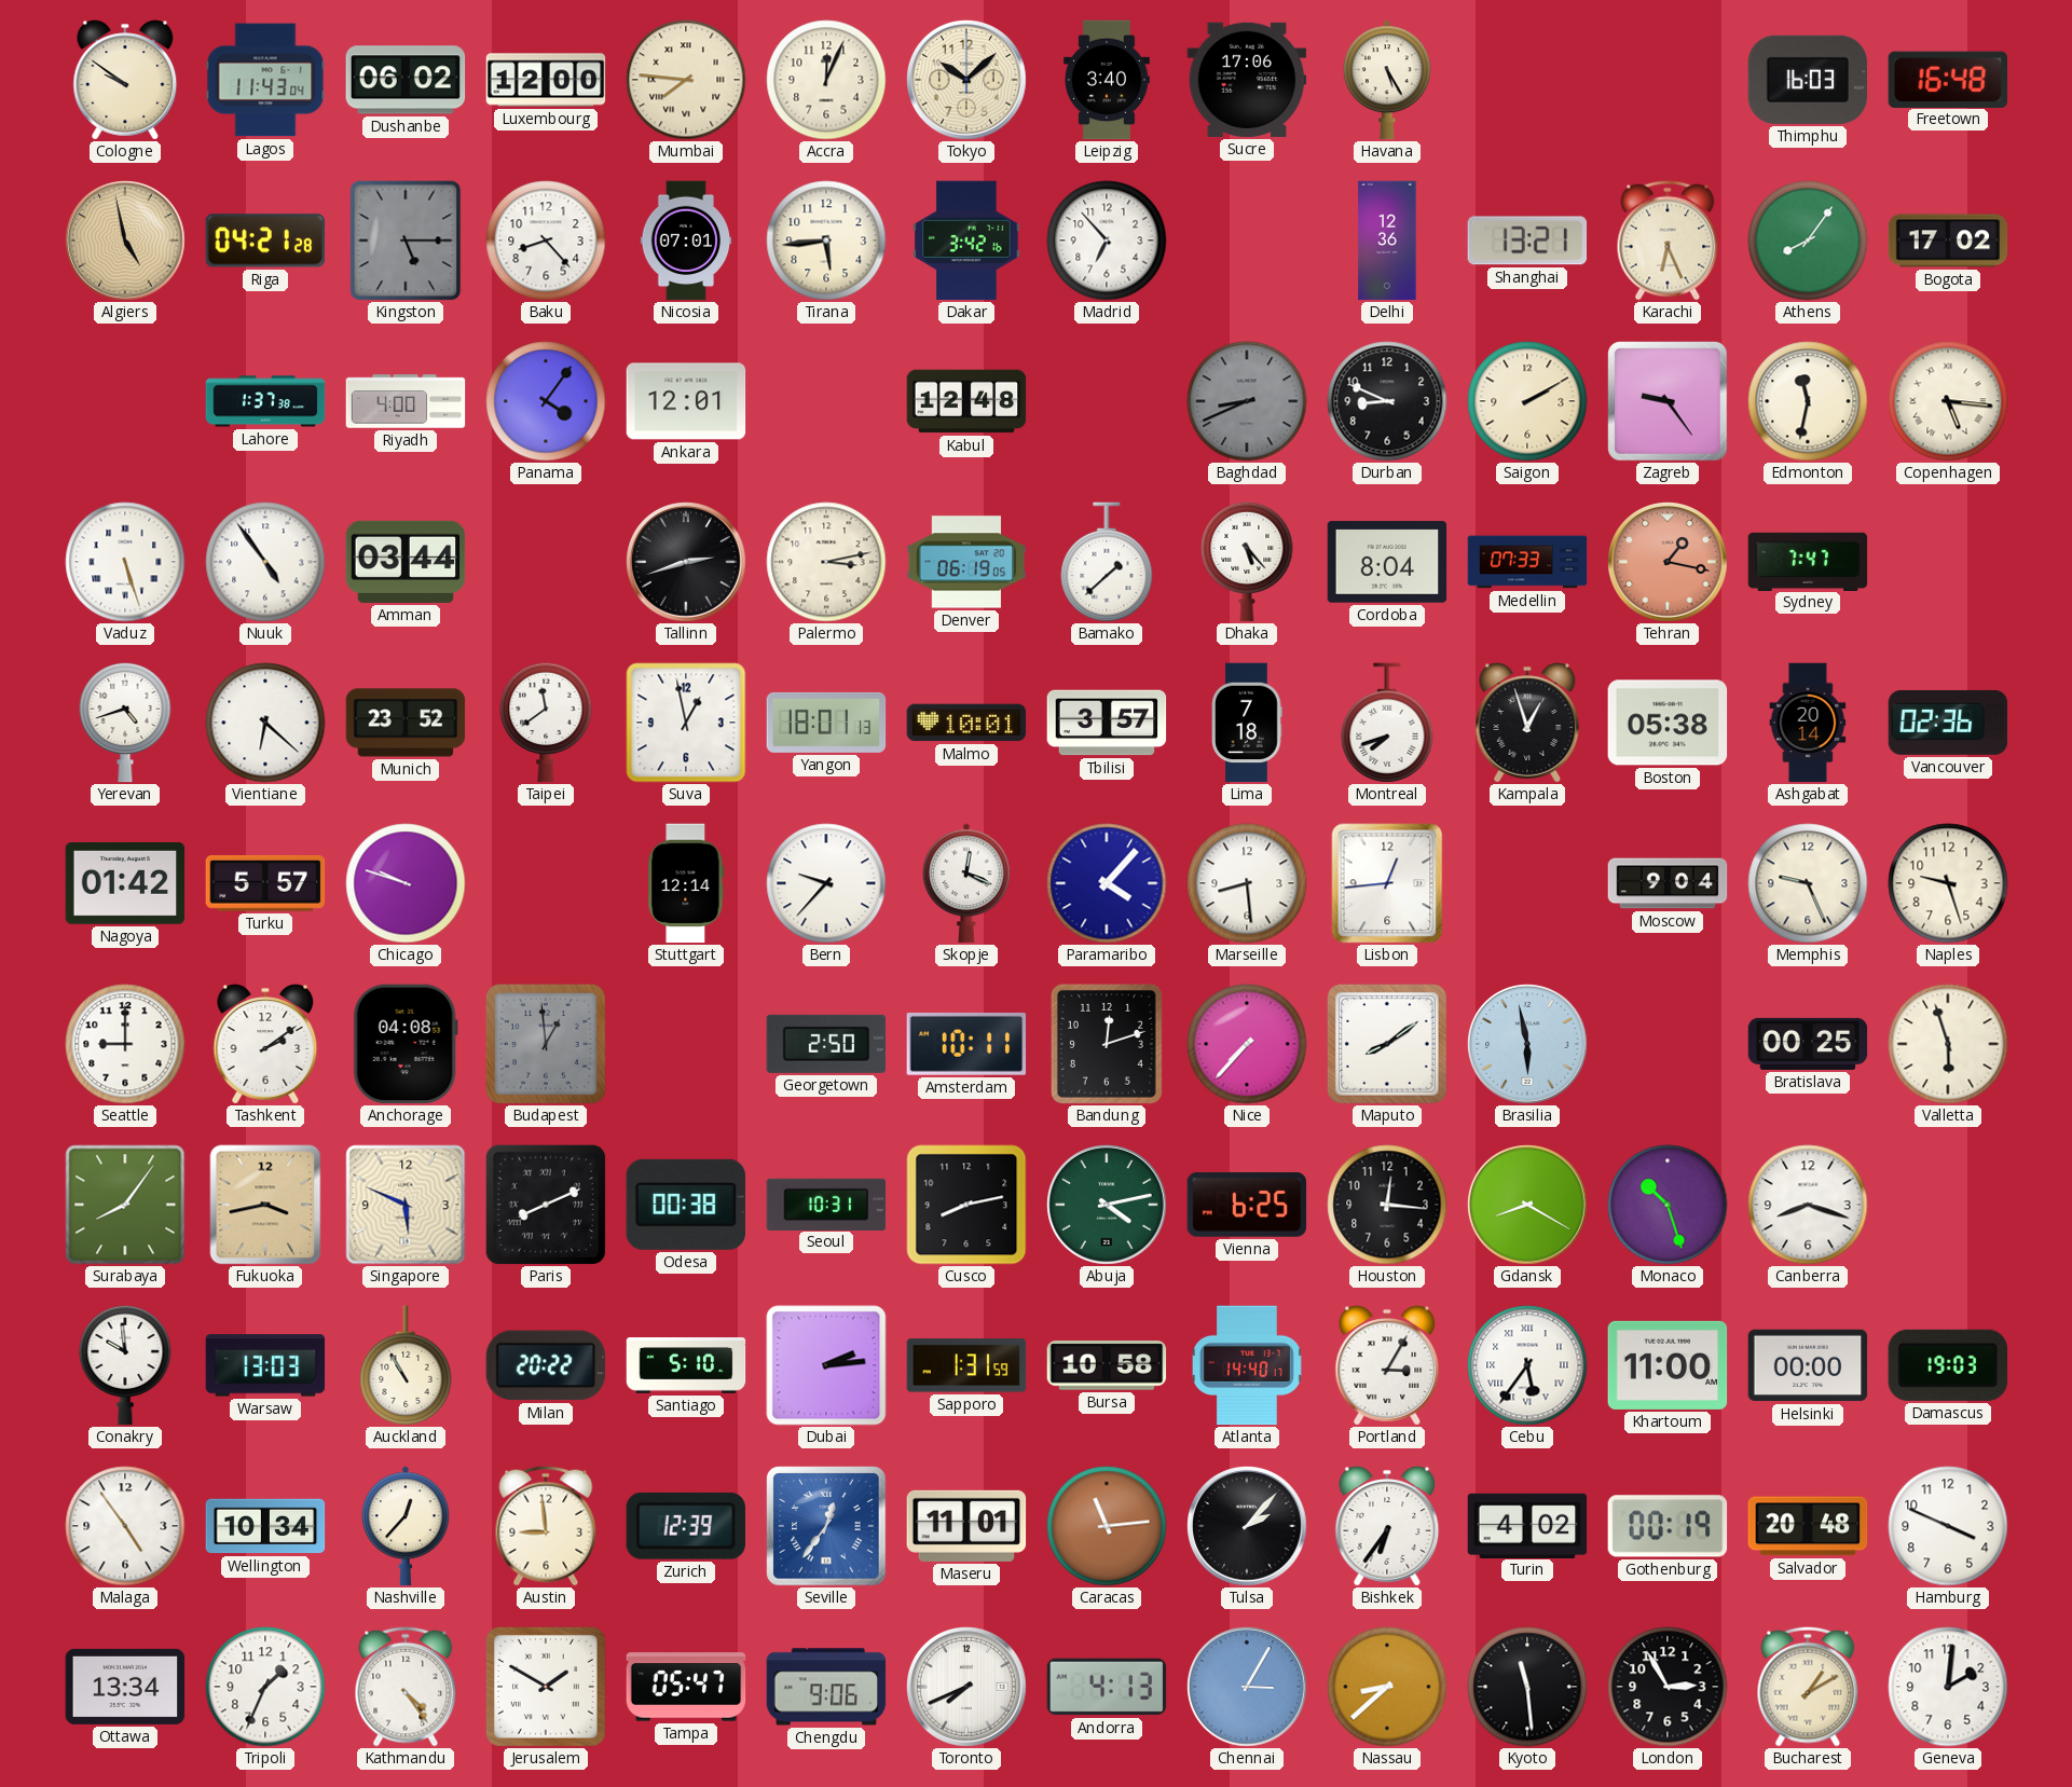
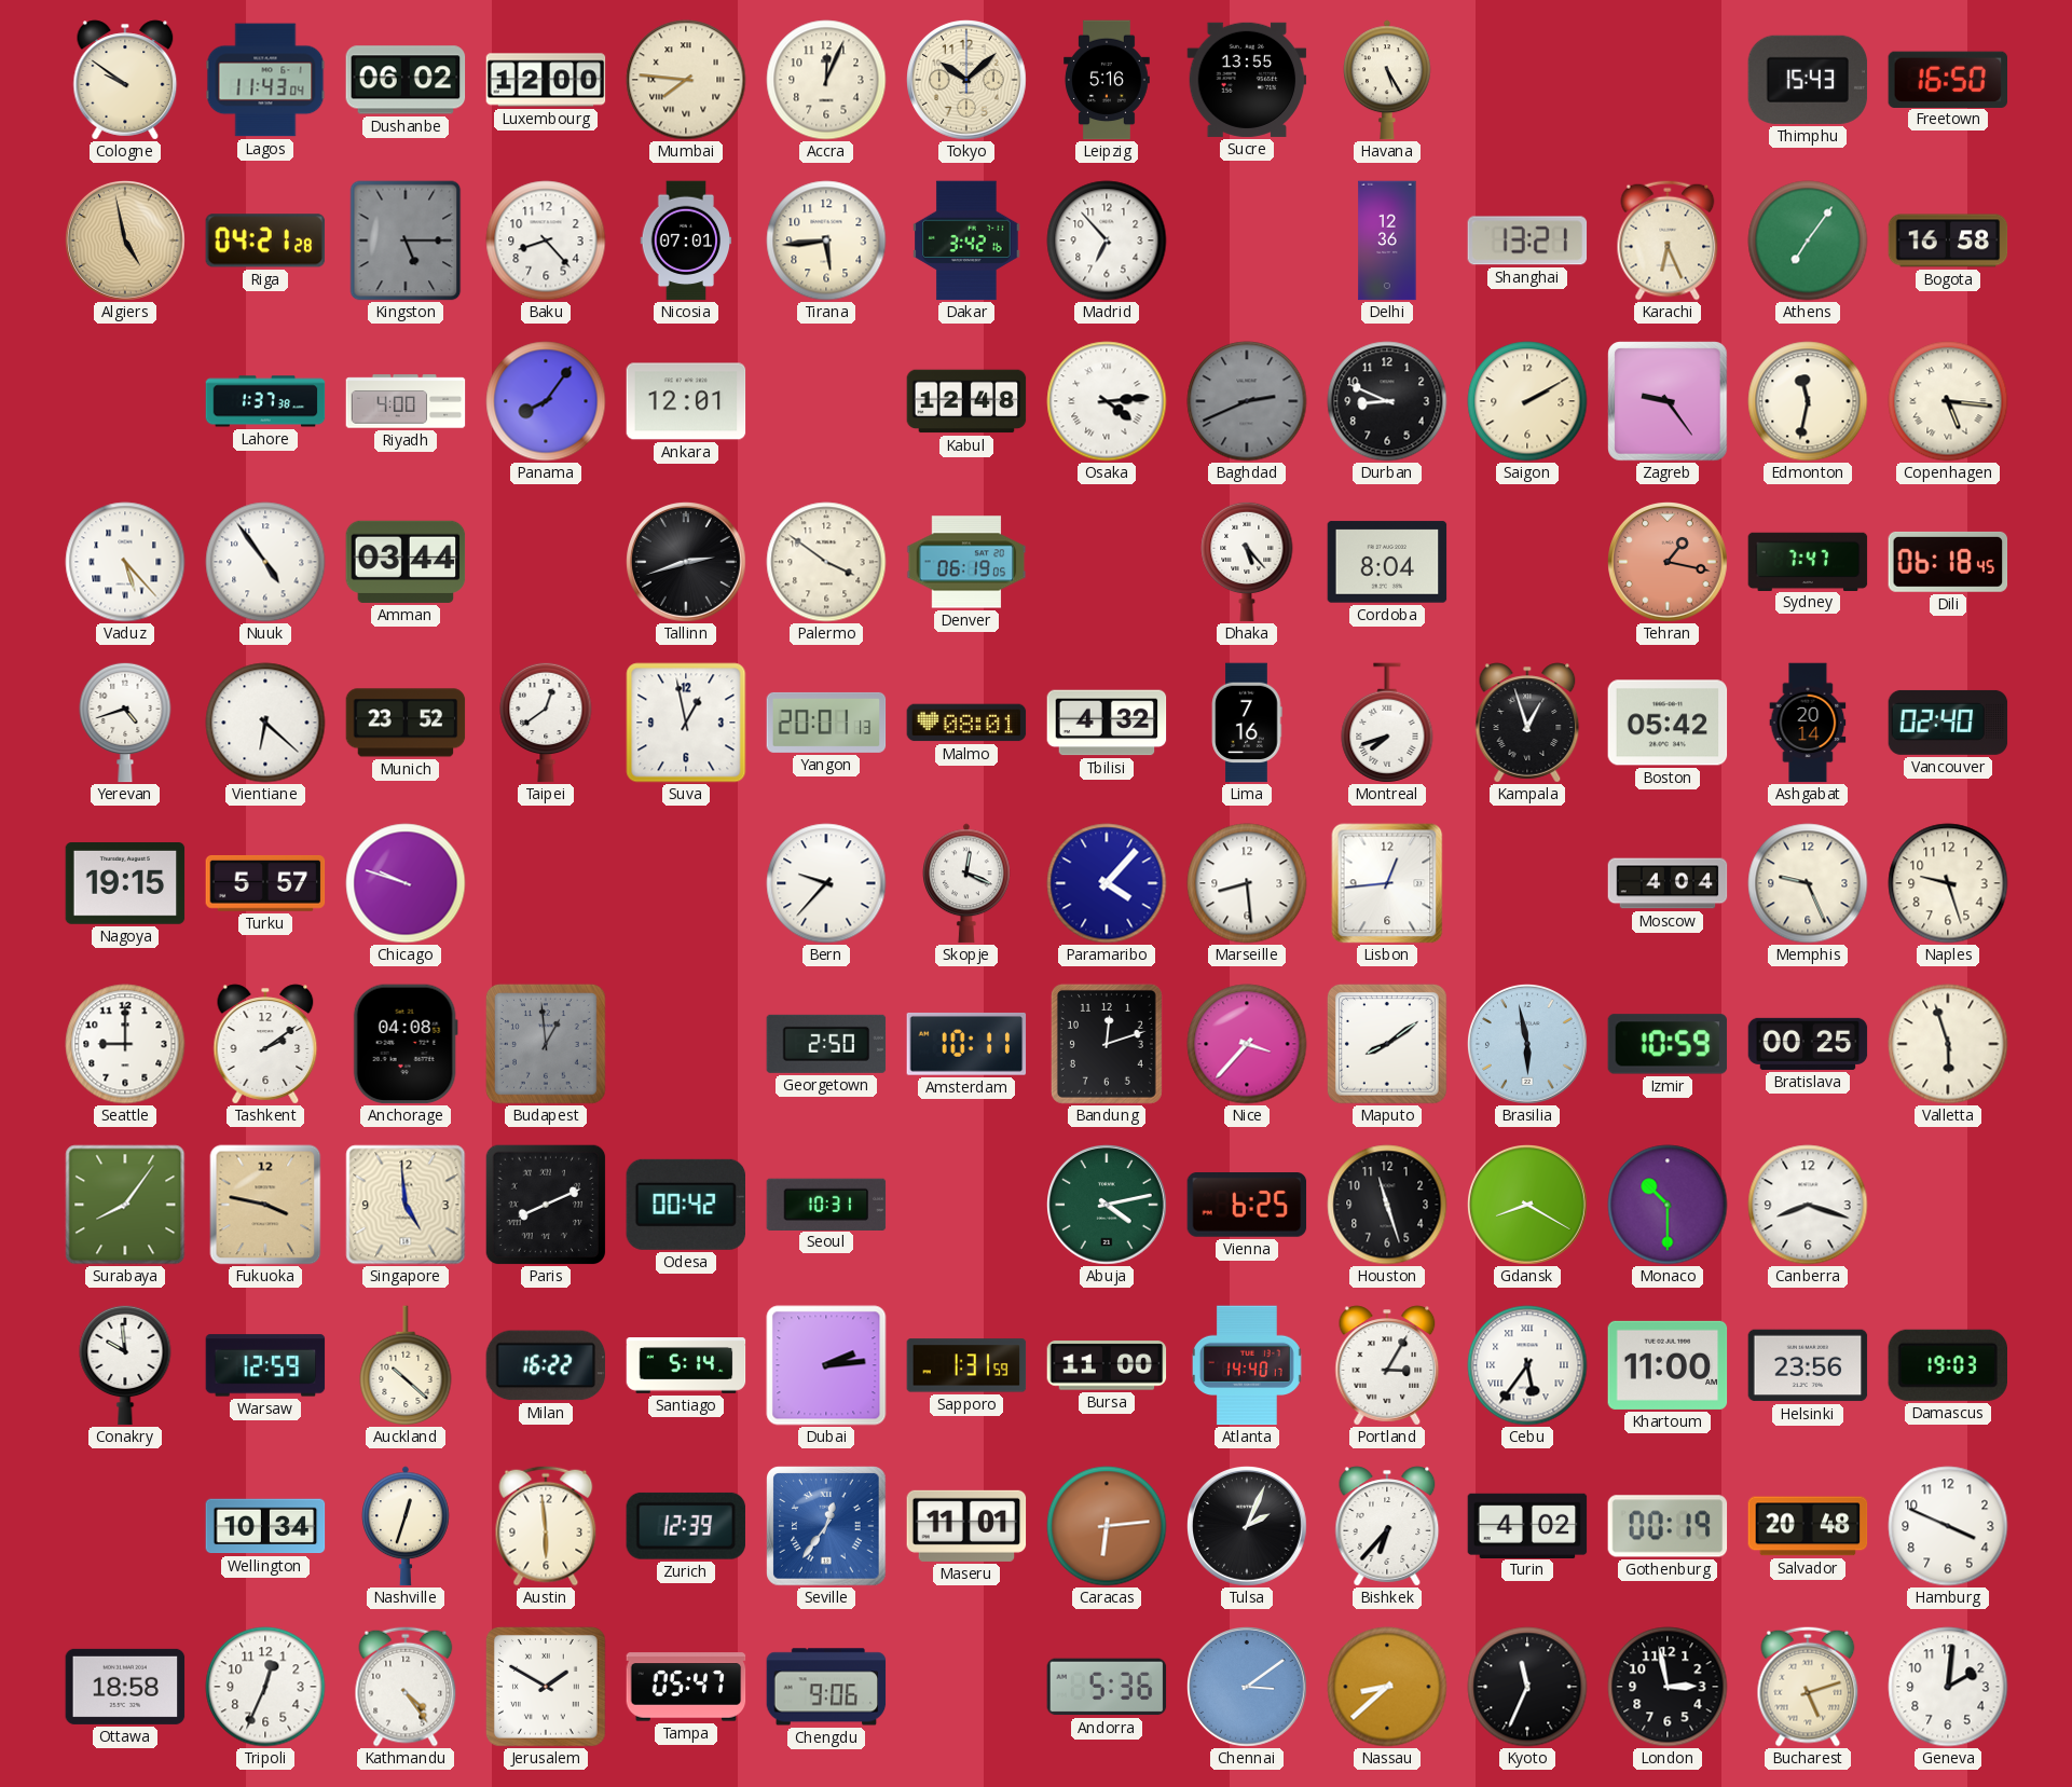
Leipzig: 3:40 -> 5:16 (1108, 80)
Sucre: 17:06 -> 13:55 (1247, 80)
Thimphu: 16:03 -> 15:43 (1808, 80)
Freetown: 16:48 -> 16:50 (1948, 79)
Athens: 8:06 -> 7:06 (1808, 240)
Bogota: 17:02 -> 16:58 (1948, 240)
Panama: 4:06 -> 8:06 (546, 401)
Osaka: none -> 4:14 (1107, 401)
Baghdad: 8:41 -> 2:41 (1247, 401)
Vaduz: 5:27 -> 5:23 (125, 562)
Palermo: 3:13 -> 3:51 (826, 562)
Bamako: 1:38 -> none (1107, 562)
Medellin: 07:33 -> none (1527, 562)
Dili: none -> 06:18 (1948, 562)
Taipei: 11:39 -> 12:39 (546, 723)
Yangon: 18:01 -> 20:01 (826, 723)
Malmo: 10:01 -> 08:01 (966, 723)
Tbilisi: 3:57 -> 4:32 (1107, 723)
Lima: 7:18 -> 7:16 (1247, 723)
Boston: 05:38 -> 05:42 (1668, 723)
Vancouver: 02:36 -> 02:40 (1948, 723)
Nagoya: 01:42 -> 19:15 (125, 884)
Stuttgart: 12:14 -> none (686, 883)
Moscow: 9:04 -> 4:04 (1668, 883)
Nice: 7:37 -> 3:37 (1247, 1044)
Izmir: none -> 10:59 (1668, 1044)
Fukuoka: 3:43 -> 3:47 (265, 1205)
Singapore: 5:49 -> 4:59 (406, 1205)
Odesa: 00:38 -> 00:42 (685, 1205)
Cusco: 8:13 -> none (966, 1205)
Houston: 12:16 -> 11:27 (1387, 1205)
Monaco: 10:27 -> 10:30 (1668, 1205)
Warsaw: 13:03 -> 12:59 (265, 1365)
Auckland: 10:55 -> 10:22 (406, 1365)
Milan: 20:22 -> 16:22 (546, 1365)
Santiago: 5:10 -> 5:14 (686, 1365)
Bursa: 10:58 -> 11:00 (1107, 1365)
Helsinki: 00:00 -> 23:56 (1808, 1365)
Malaga: 4:54 -> none (125, 1526)
Nashville: 12:37 -> 12:33 (407, 1526)
Austin: 8:59 -> 5:59 (546, 1526)
Caracas: 11:14 -> 6:14 (1107, 1526)
Tulsa: 2:07 -> 2:04 (1248, 1527)
Bishkek: 6:36 -> 6:37 (1387, 1526)
Ottawa: 13:34 -> 18:58 (125, 1687)
Tripoli: 1:34 -> 12:34 (265, 1687)
Toronto: 7:41 -> none (968, 1688)
Andorra: 4:13 -> 5:36 (1107, 1687)
Chennai: 3:05 -> 3:09 (1248, 1688)
Kyoto: 11:29 -> 11:34 (1527, 1687)
London: 2:55 -> 2:58 (1668, 1687)
Bucharest: 1:10 -> 5:12 (1808, 1687)
